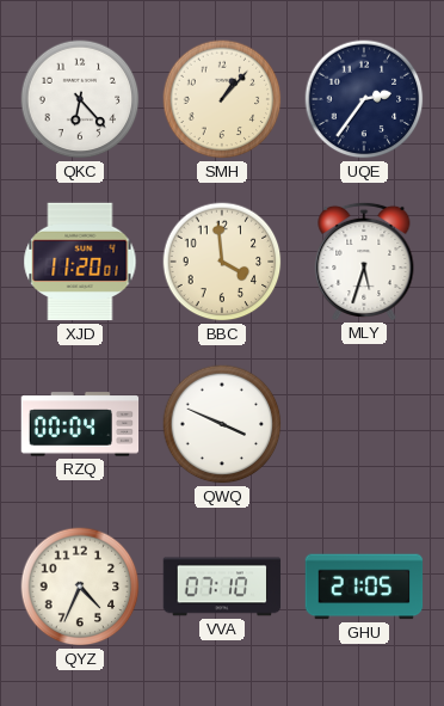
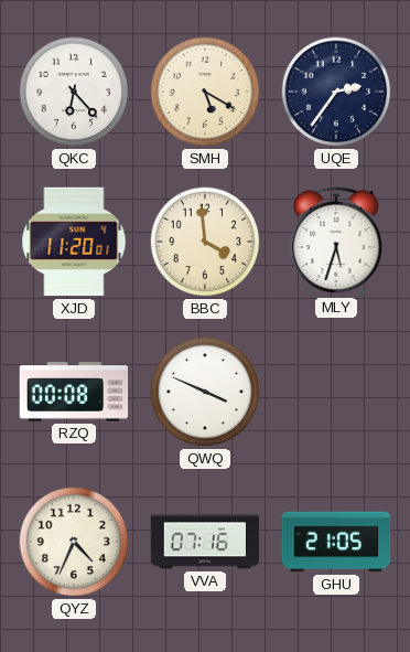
SMH: 1:07 -> 5:20 (205, 92)
RZQ: 00:04 -> 00:08 (74, 392)
VVA: 07:10 -> 07:16 (205, 542)
